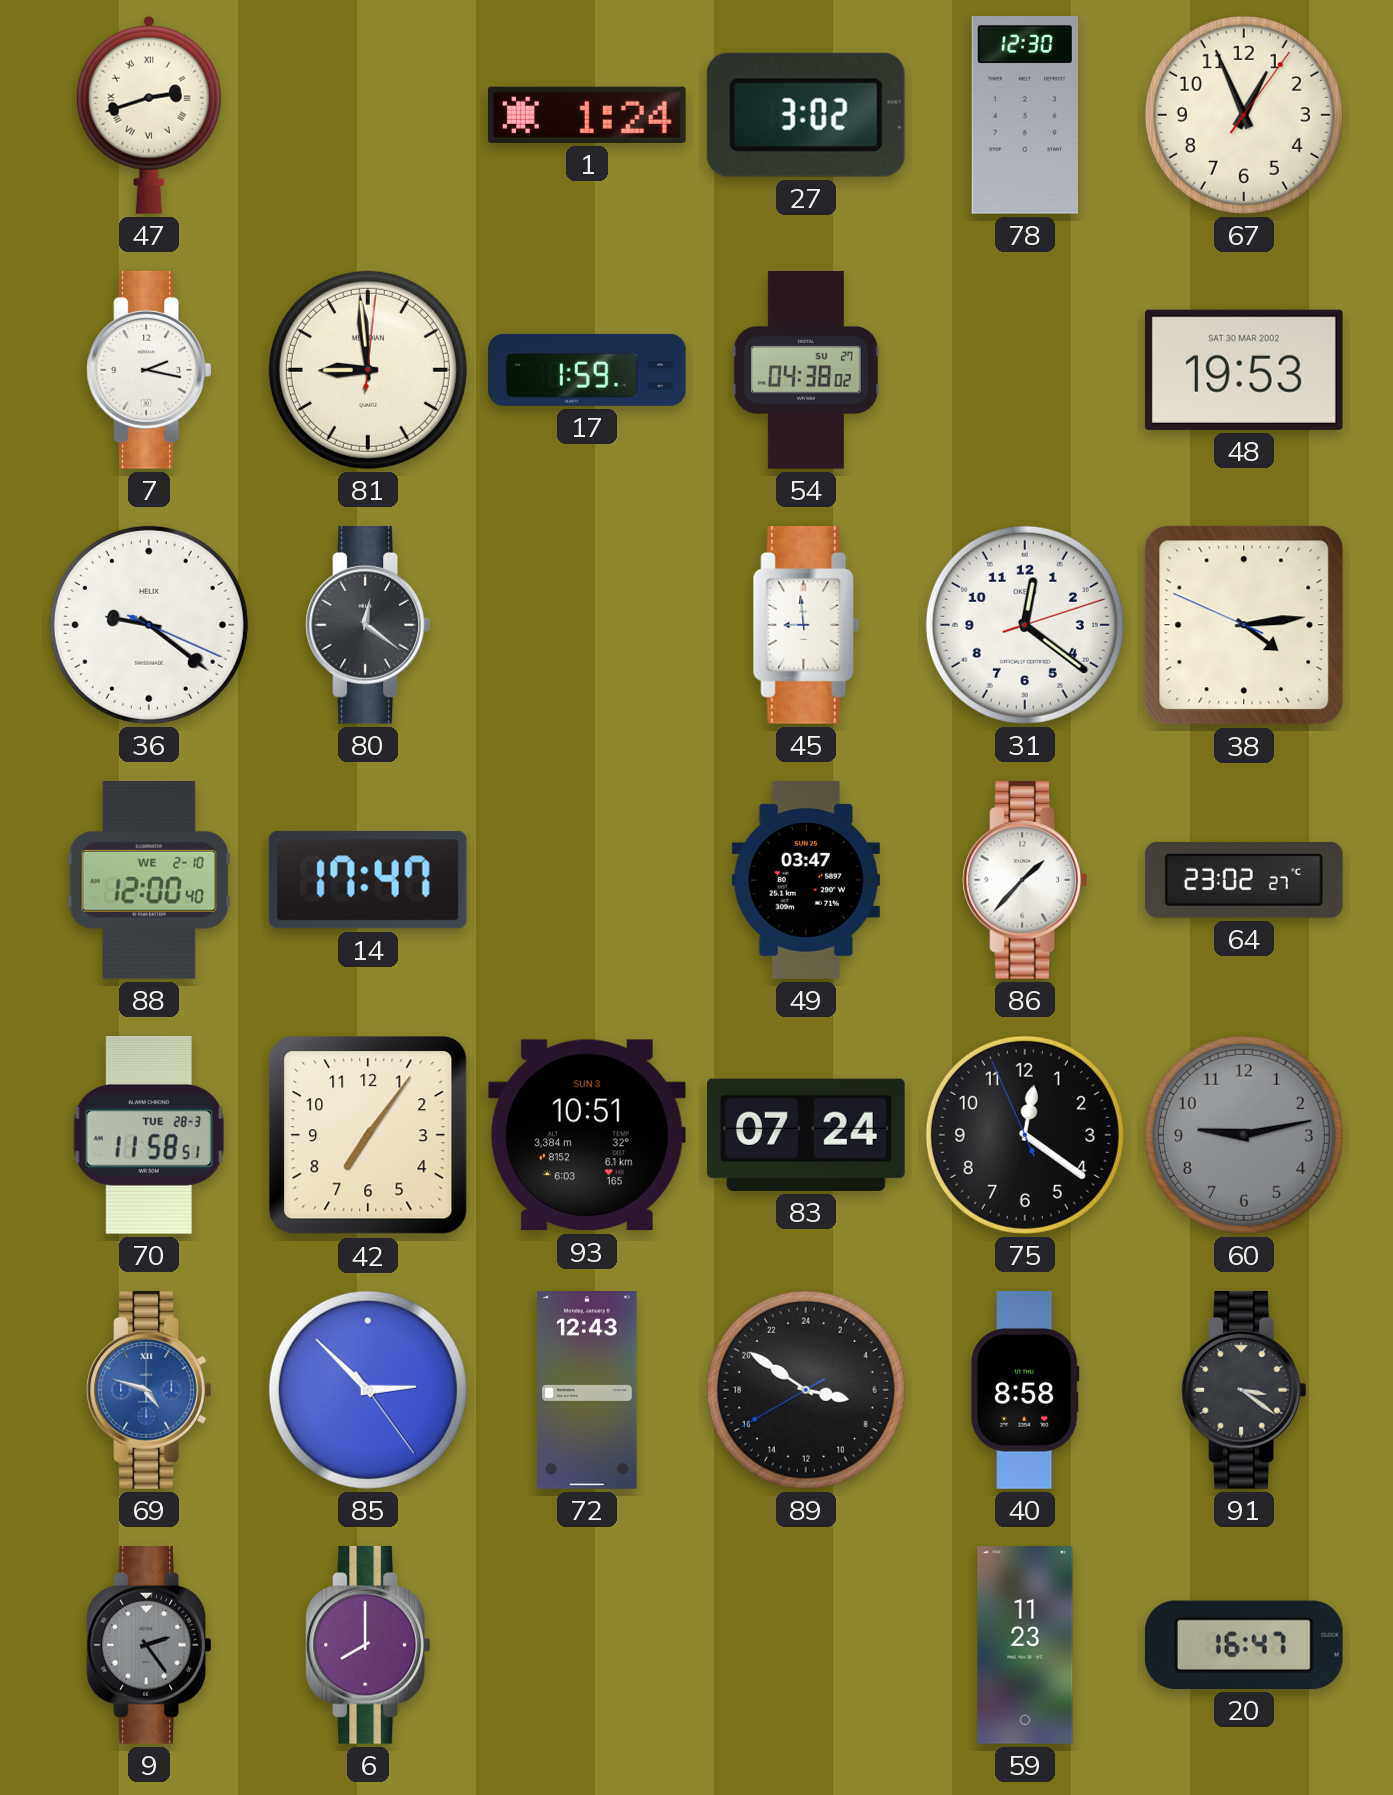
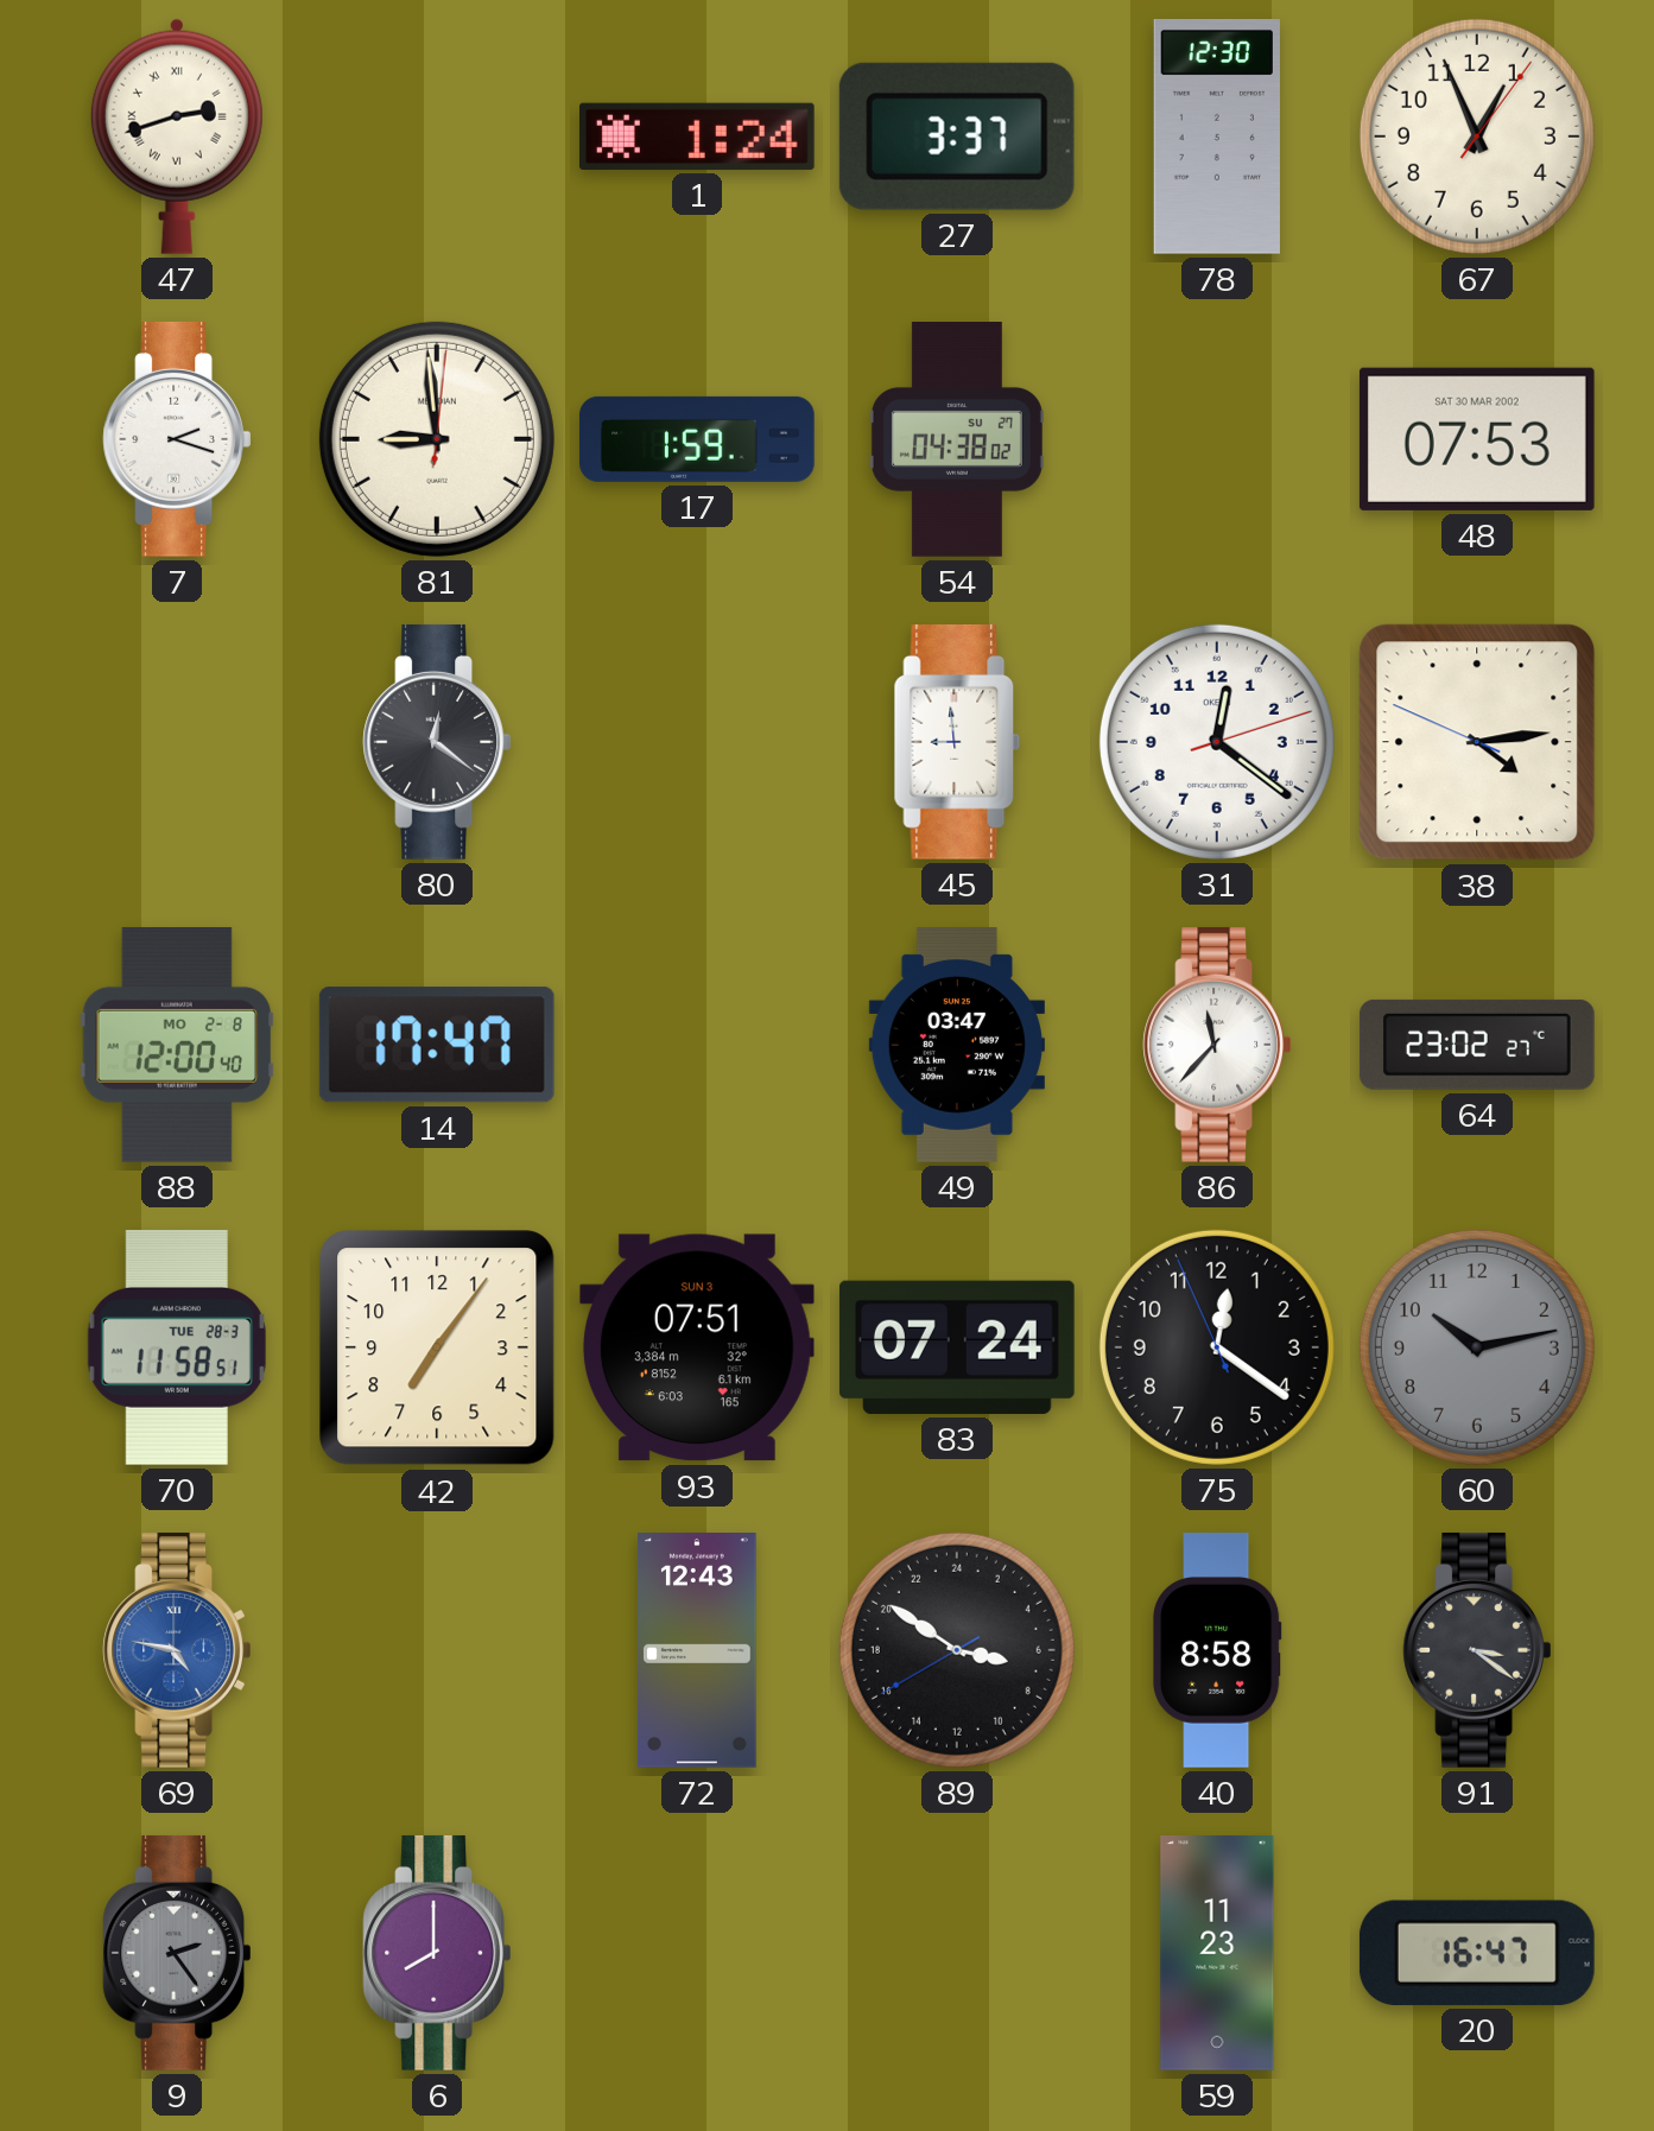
27: 3:02 -> 3:37 (957, 137)
7: 2:17 -> 2:18 (176, 439)
48: 19:53 -> 07:53 (1477, 439)
36: 9:21 -> none (149, 625)
88 date: WE 2-10 -> MO 2-8 (177, 1045)
86: 1:37 -> 11:37 (1216, 1045)
93: 10:51 -> 07:51 (697, 1347)
60: 9:13 -> 10:13 (1477, 1347)
69: 4:48 -> 4:47 (176, 1650)
85: 2:52 -> none (368, 1390)
